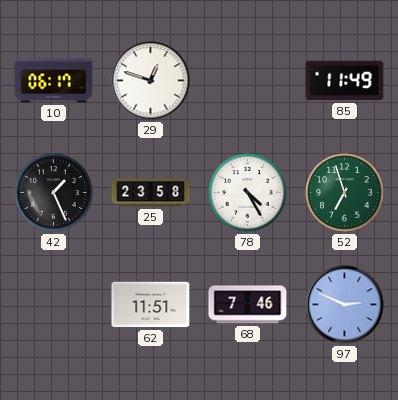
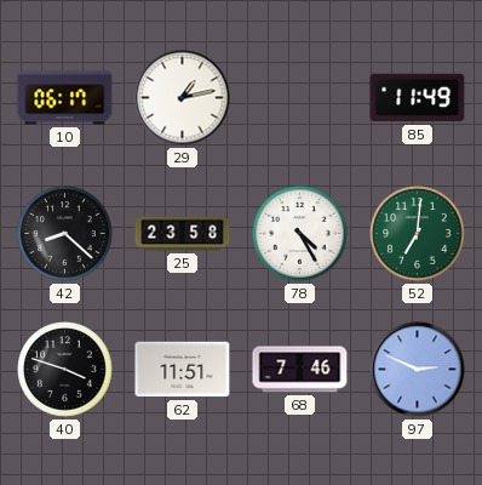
29: 12:48 -> 1:13 (183, 98)
42: 1:26 -> 8:22 (65, 234)
52: 6:57 -> 7:01 (418, 234)
40: none -> 3:48 (65, 370)
